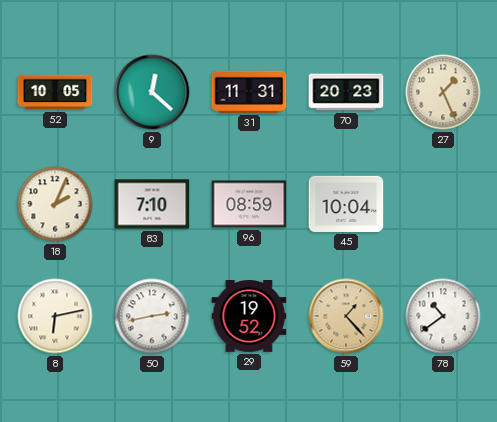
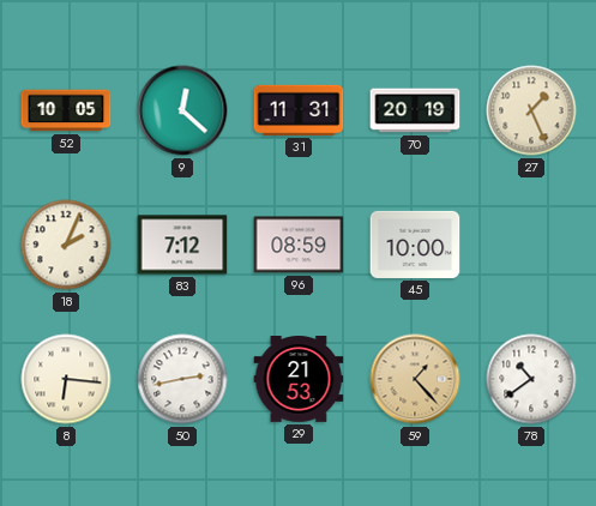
70: 20:23 -> 20:19 (415, 110)
83: 7:10 -> 7:12 (182, 245)
45: 10:04 -> 10:00 (415, 245)
8: 6:13 -> 6:16 (66, 379)
29: 19:52 -> 21:53 (299, 380)
